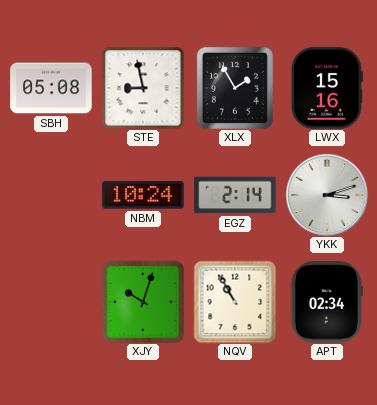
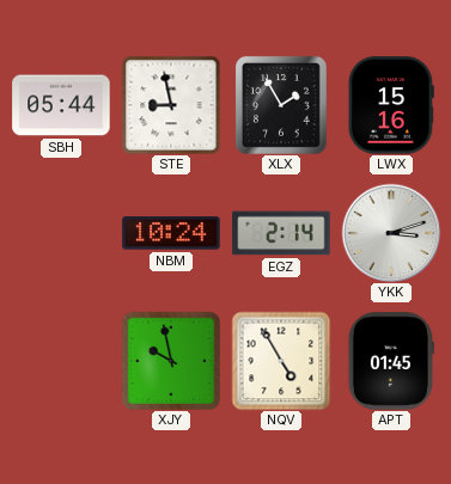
SBH: 05:08 -> 05:44 (61, 105)
XJY: 10:03 -> 9:58 (171, 361)
NQV: 10:55 -> 4:55 (281, 361)
APT: 02:34 -> 01:45 (391, 361)
